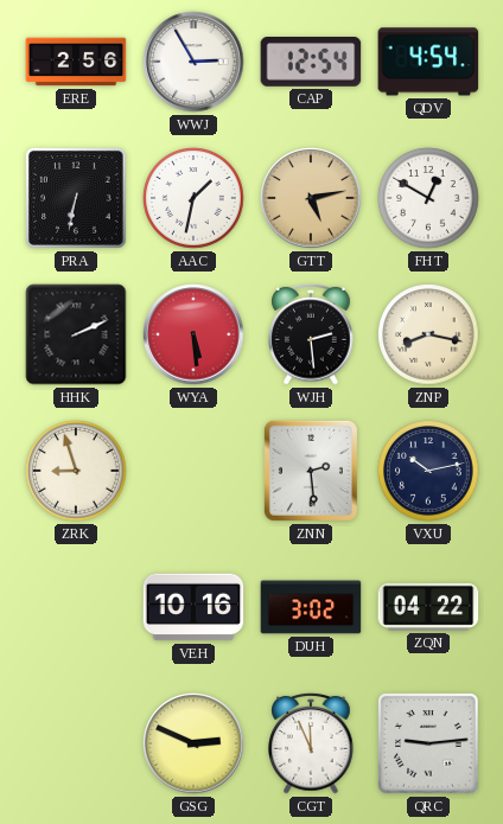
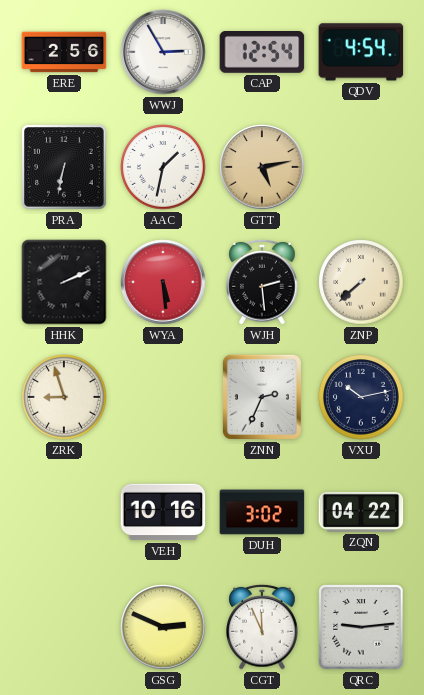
FHT: 12:50 -> none (428, 198)
ZNP: 8:17 -> 7:38 (361, 282)
ZNN: 2:29 -> 2:34 (262, 397)
